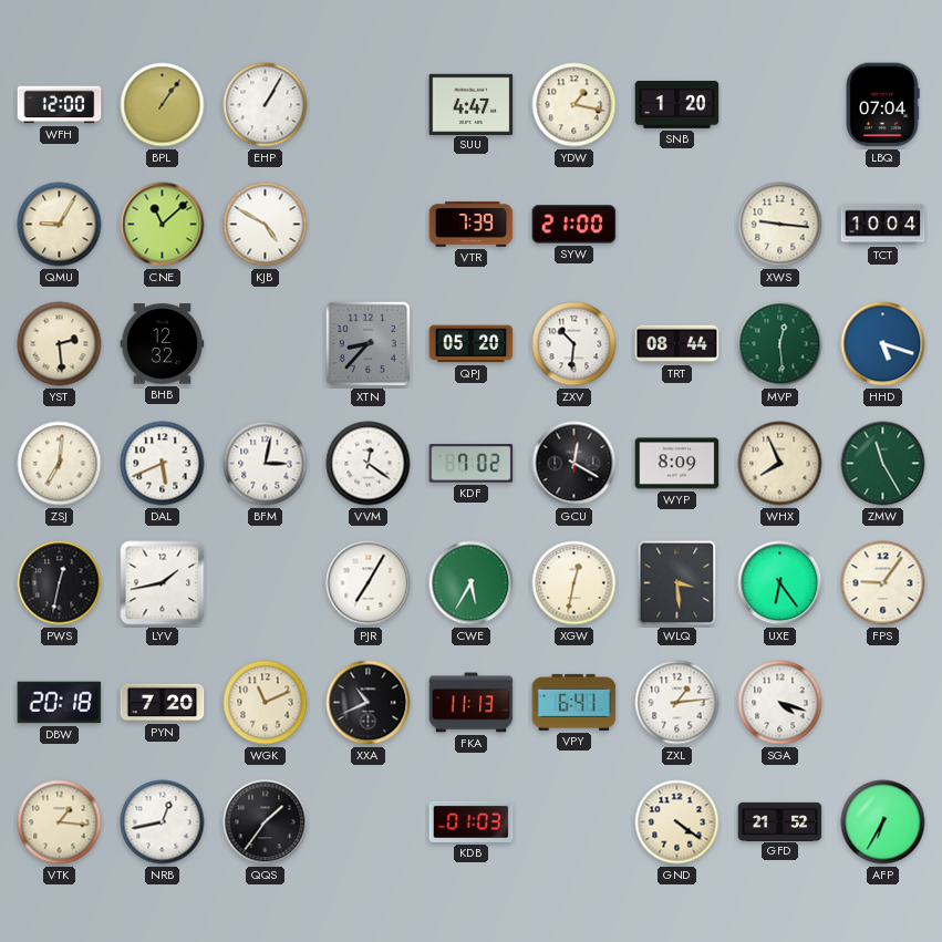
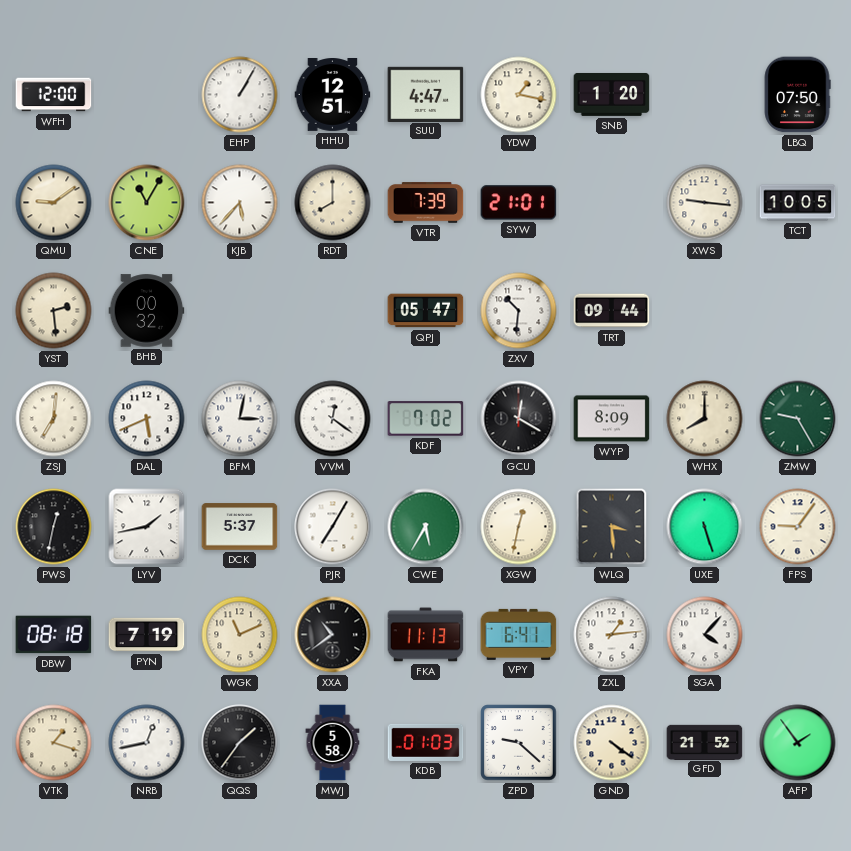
BPL: 1:06 -> none (163, 105)
HHU: none -> 12:51 (333, 95)
LBQ: 07:04 -> 07:50 (797, 95)
QMU: 9:05 -> 9:09 (54, 203)
CNE: 11:08 -> 11:05 (147, 203)
KJB: 4:50 -> 5:37 (240, 203)
RDT: none -> 8:00 (333, 203)
SYW: 21:00 -> 21:01 (519, 203)
TCT: 10:04 -> 10:05 (798, 203)
BHB: 12:32 -> 00:32 (147, 311)
XTN: 8:37 -> none (368, 343)
QPJ: 05:20 -> 05:47 (426, 311)
TRT: 08:44 -> 09:44 (612, 311)
MVP: 12:29 -> none (780, 344)
HHD: 5:18 -> none (883, 344)
WHX: 7:56 -> 8:00 (705, 419)
ZMW: 11:25 -> 9:25 (798, 419)
DCK: none -> 5:37 (240, 527)
UXE: 6:24 -> 5:27 (705, 527)
DBW: 20:18 -> 08:18 (54, 635)
PYN: 7:20 -> 7:19 (147, 635)
XXA: 10:41 -> 10:39 (333, 635)
SGA: 4:18 -> 4:07 (705, 635)
VTK: 1:16 -> 1:18 (54, 743)
MWJ: none -> 5:58 (333, 743)
ZPD: none -> 9:22 (519, 743)
AFP: 6:35 -> 1:54 (798, 743)
